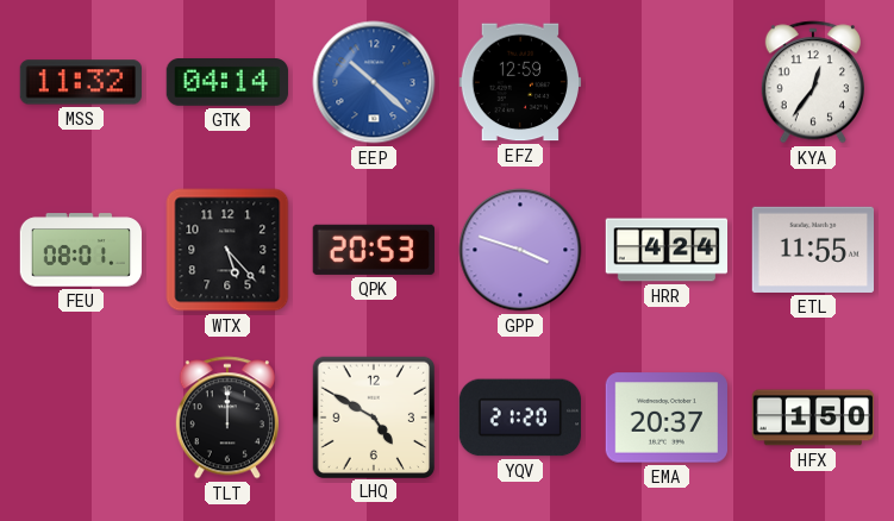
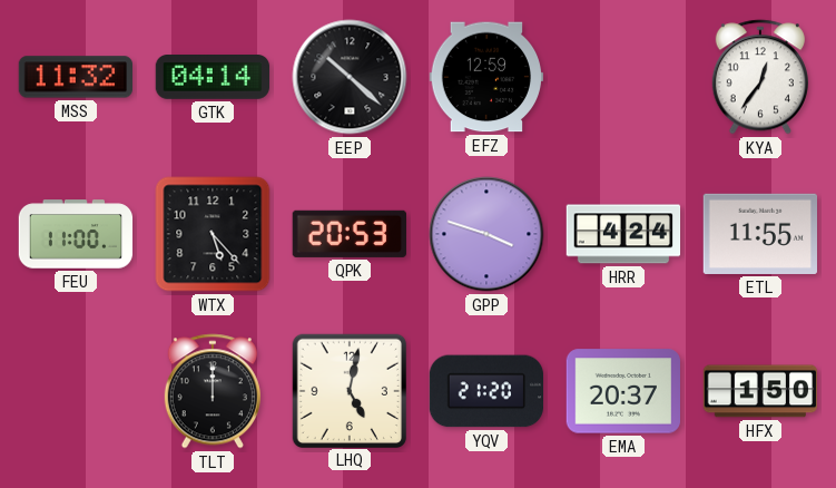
EEP dial: blue -> black (350, 77)
FEU: 08:01 -> 11:00 (76, 234)
LHQ: 4:50 -> 5:02 (348, 390)
